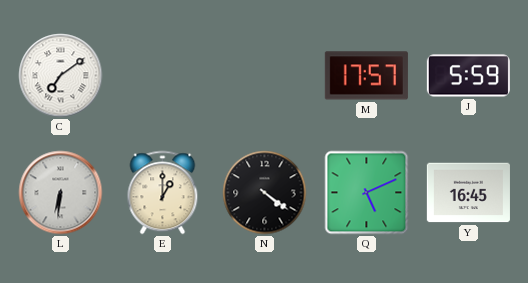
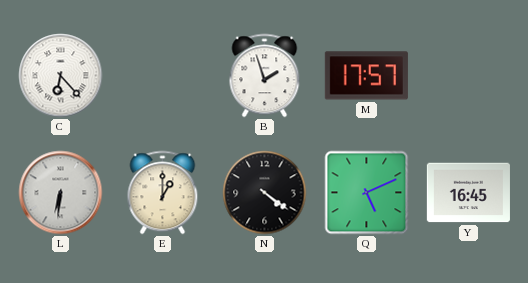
C: 7:09 -> 6:23 (61, 76)
B: none -> 1:57 (265, 76)
J: 5:59 -> none (468, 76)
